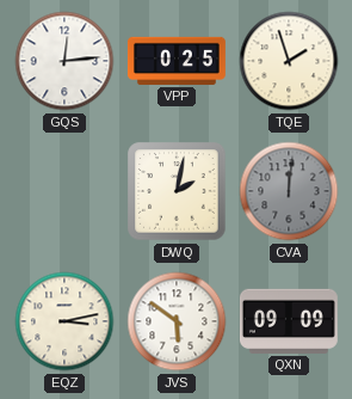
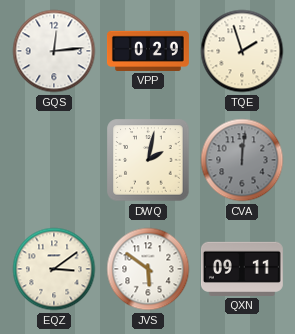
VPP: 0:25 -> 0:29 (148, 51)
EQZ: 3:13 -> 3:09 (54, 269)
QXN: 09:09 -> 09:11 (242, 269)
